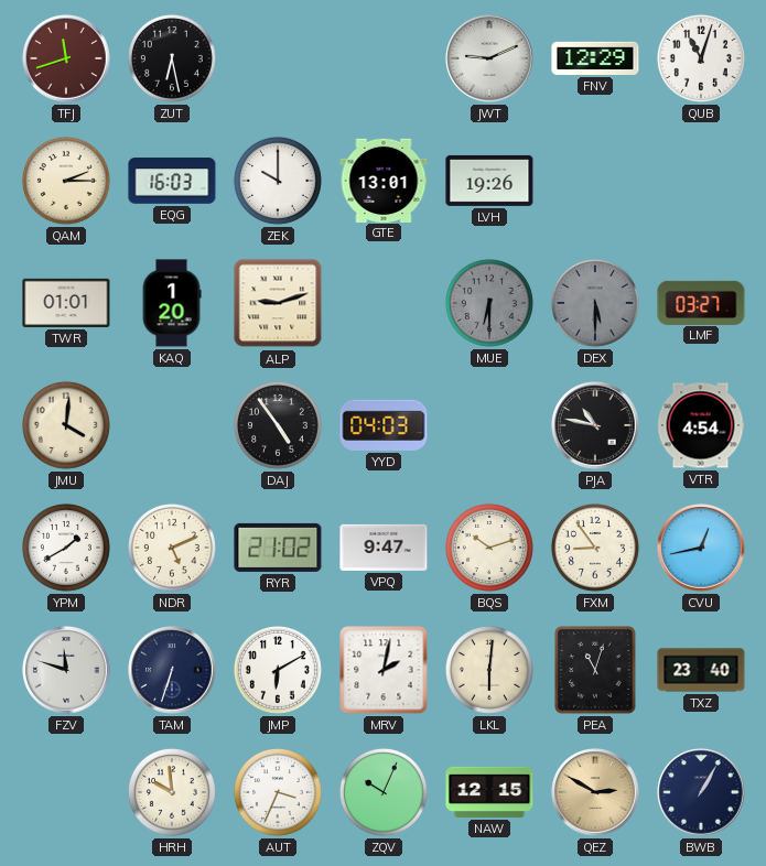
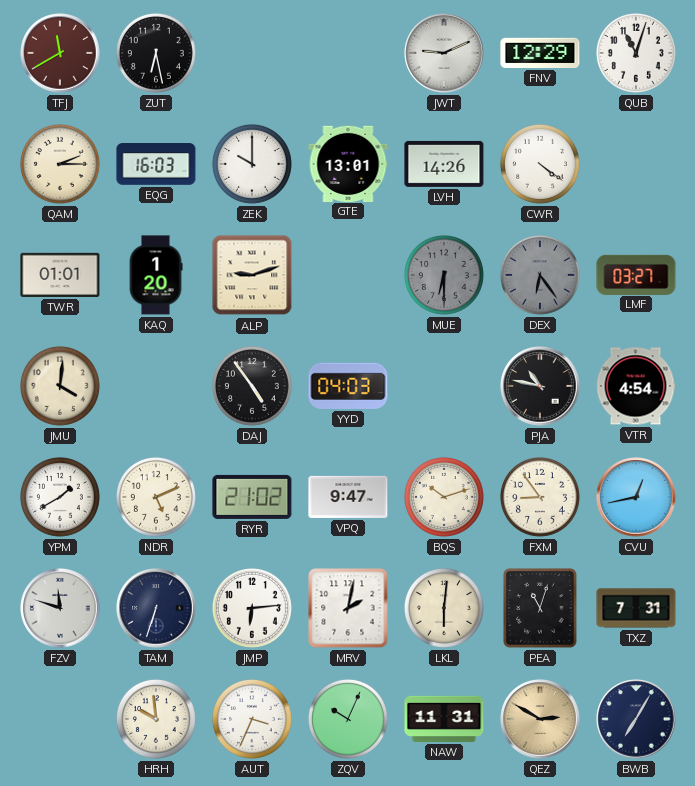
TFJ: 11:42 -> 11:40 (60, 53)
LVH: 19:26 -> 14:26 (444, 164)
CWR: none -> 4:21 (540, 164)
DEX: 5:30 -> 6:24 (540, 275)
JMP: 6:10 -> 6:14 (252, 608)
TXZ: 23:40 -> 7:31 (636, 608)
NAW: 12:15 -> 11:31 (444, 719)
BWB: 1:05 -> 7:05 (636, 719)
